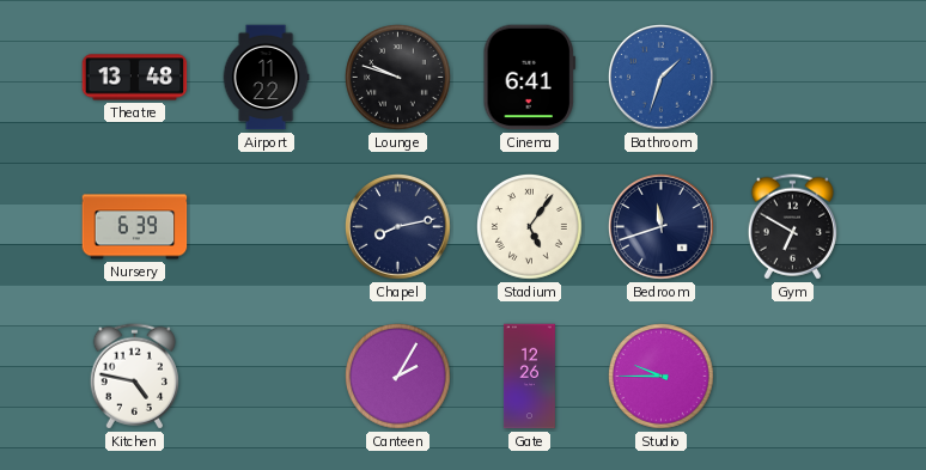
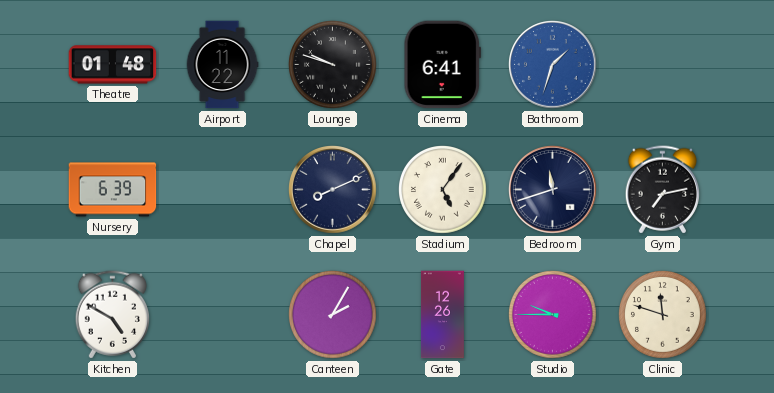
Theatre: 13:48 -> 01:48 (113, 65)
Chapel: 8:13 -> 8:11 (333, 190)
Gym: 6:50 -> 7:13 (662, 190)
Kitchen: 4:47 -> 4:50 (112, 315)
Clinic: none -> 11:48 (663, 315)
